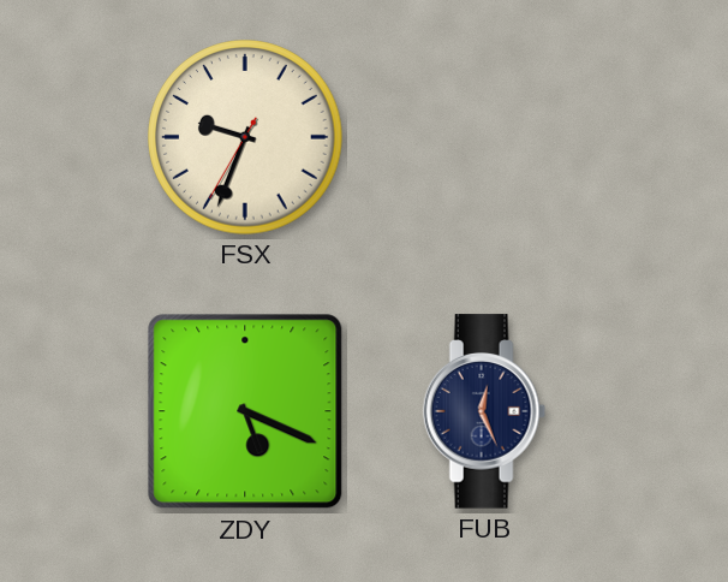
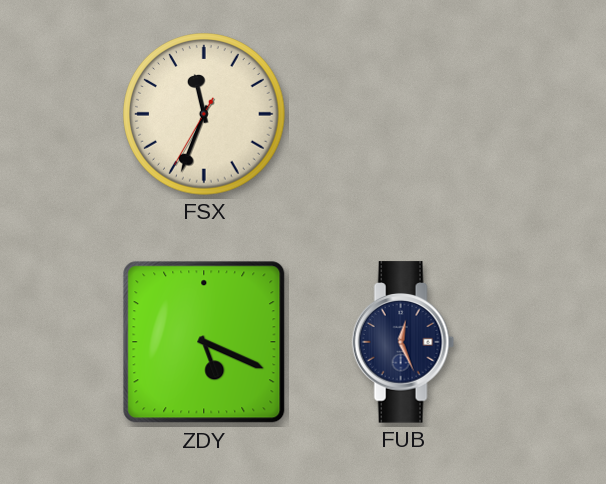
FSX: 9:33 -> 11:33 (204, 114)
